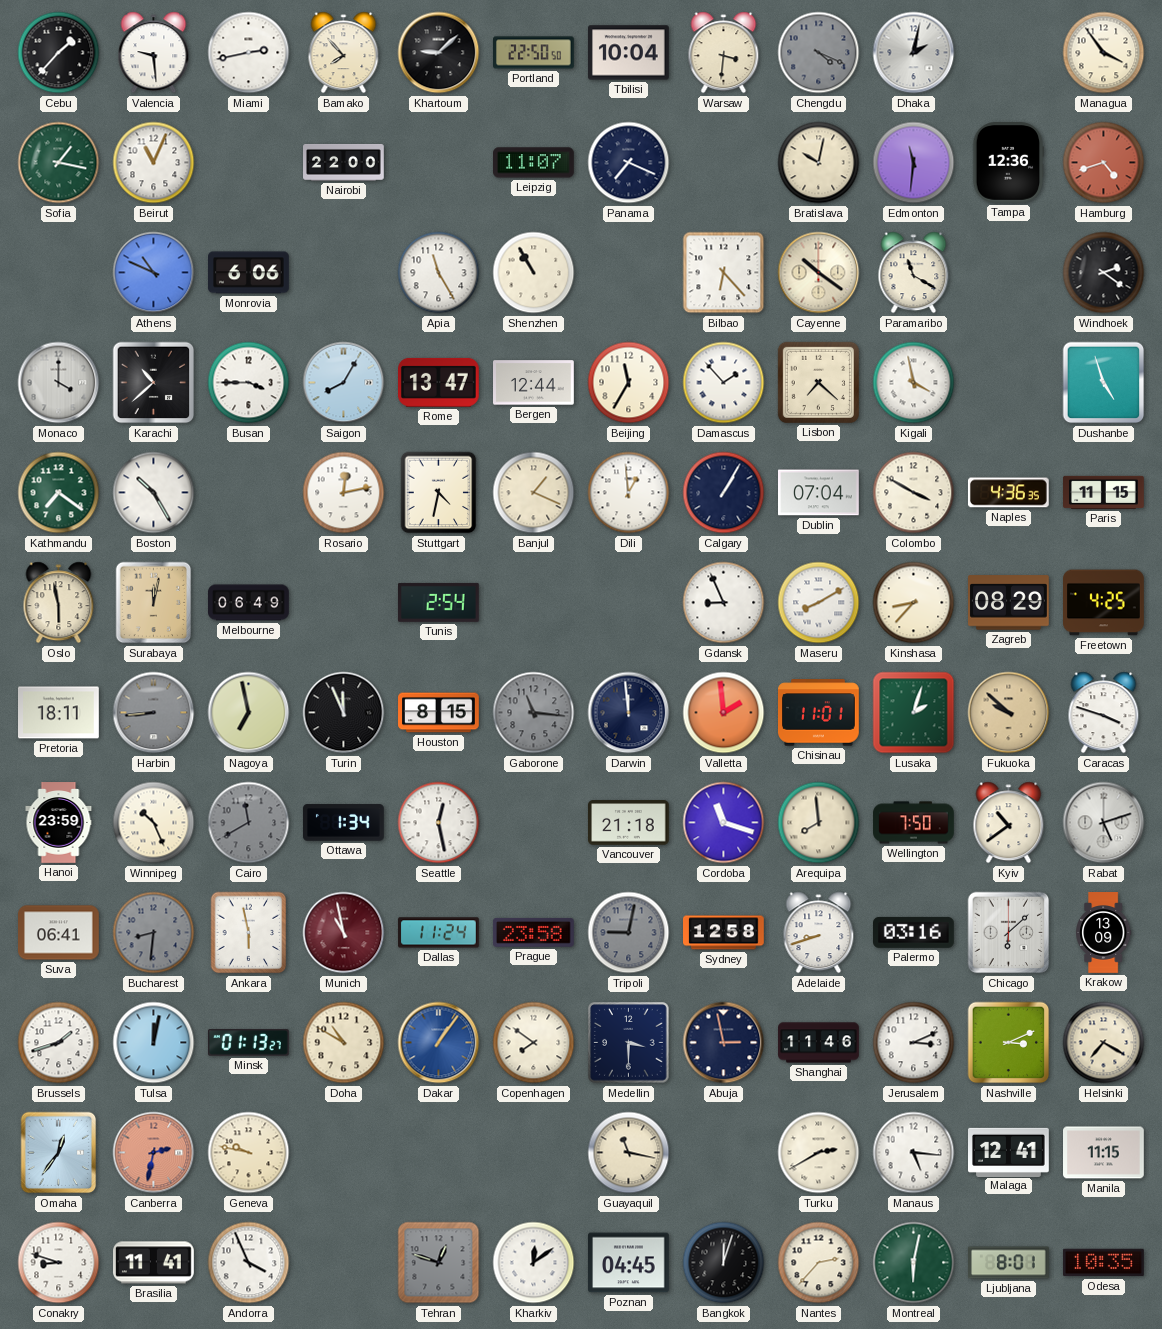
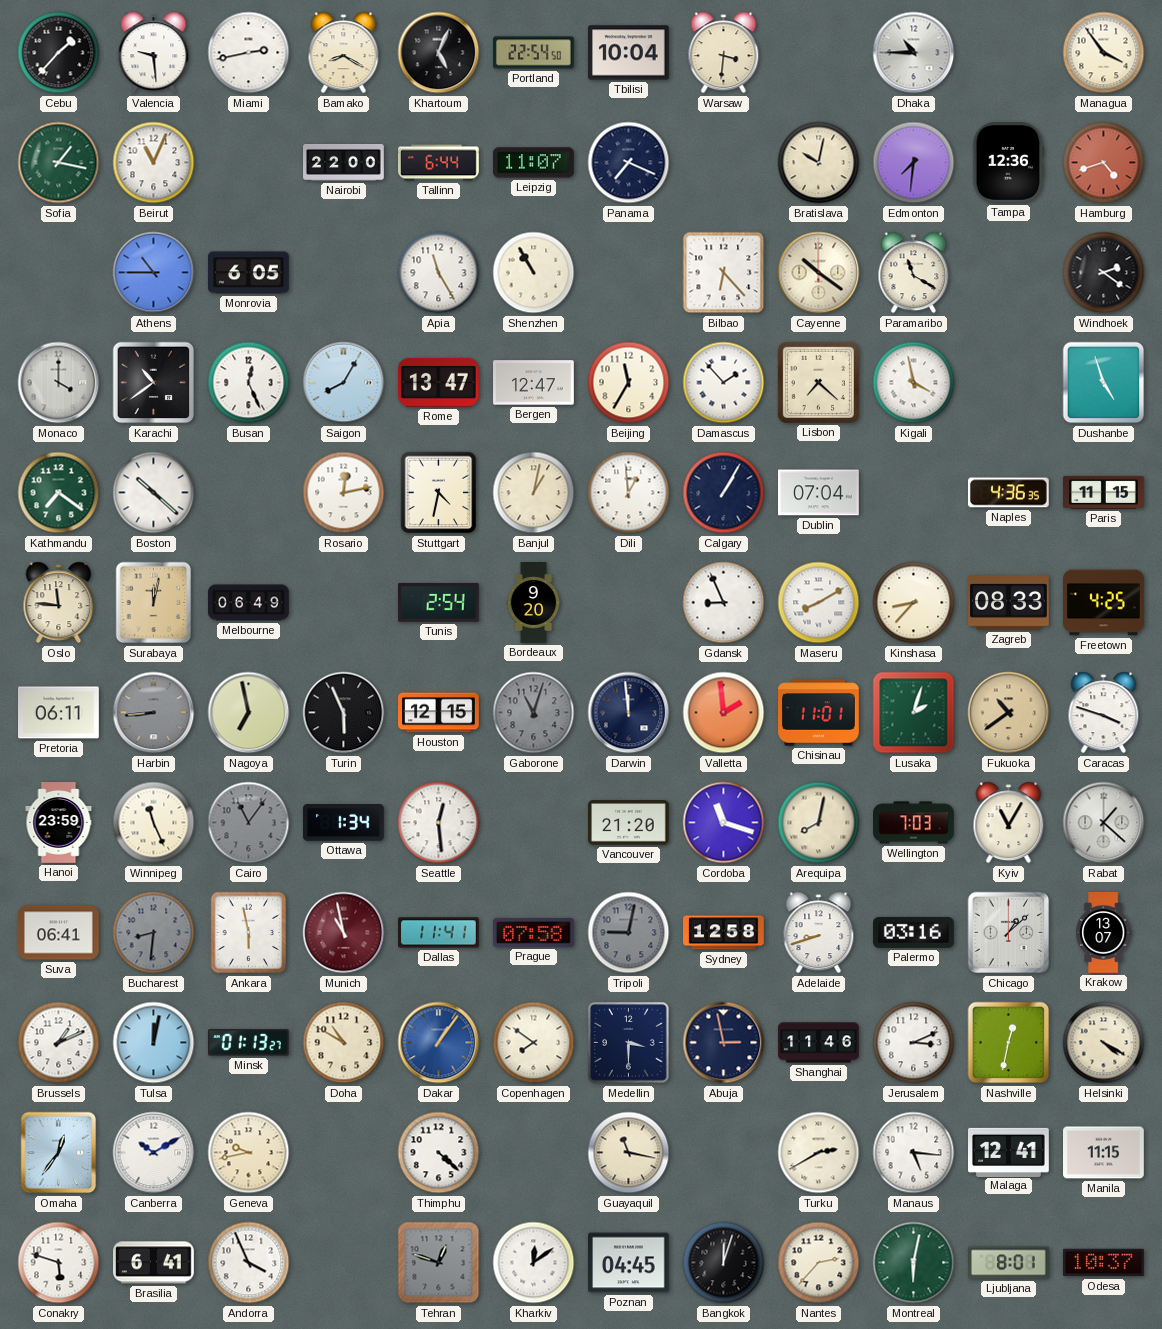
Bamako: 7:53 -> 8:20 (344, 53)
Khartoum: 9:08 -> 5:04 (439, 53)
Portland: 22:50 -> 22:54 (534, 53)
Chengdu: 4:19 -> none (819, 53)
Dhaka: 2:02 -> 10:45 (914, 53)
Tallinn: none -> 6:44 (439, 163)
Edmonton: 11:31 -> 7:31 (914, 163)
Athens: 10:49 -> 10:45 (154, 273)
Monrovia: 6:06 -> 6:05 (249, 273)
Karachi: 10:38 -> 10:39 (154, 383)
Busan: 3:45 -> 12:26 (249, 383)
Bergen: 12:44 -> 12:47 (534, 383)
Boston: 10:25 -> 10:22 (154, 493)
Banjul: 1:19 -> 1:02 (534, 493)
Colombo: 3:50 -> none (914, 493)
Oslo: 5:58 -> 11:46 (59, 603)
Bordeaux: none -> 9:20 (534, 603)
Zagreb: 08:29 -> 08:33 (1009, 603)
Pretoria: 18:11 -> 06:11 (59, 713)
Turin: 11:56 -> 5:56 (344, 713)
Houston: 8:15 -> 12:15 (439, 713)
Gaborone: 11:16 -> 11:03 (534, 713)
Fukuoka: 9:52 -> 10:39 (1009, 713)
Winnipeg: 10:26 -> 11:26 (154, 823)
Cairo: 11:40 -> 11:06 (249, 823)
Seattle: 12:28 -> 12:29 (439, 823)
Vancouver: 21:18 -> 21:20 (629, 823)
Arequipa: 7:59 -> 8:02 (819, 823)
Wellington: 7:50 -> 7:03 (914, 823)
Kyiv: 10:39 -> 11:05 (1009, 823)
Rabat: 5:12 -> 1:22 (1104, 823)
Dallas: 11:24 -> 11:41 (439, 933)
Prague: 23:58 -> 07:58 (534, 933)
Chicago: 6:08 -> 1:08 (1009, 933)
Krakow: 13:09 -> 13:07 (1104, 933)
Brussels: 1:42 -> 1:11 (59, 1043)
Nashville: 3:11 -> 12:32 (1009, 1043)
Helsinki: 7:20 -> 4:20 (1104, 1043)
Canberra: 2:32 -> 10:10 (154, 1153)
Canberra dial: salmon -> white (154, 1153)
Geneva: 9:47 -> 9:43 (249, 1153)
Thimphu: none -> 4:22 (439, 1153)
Conakry: 8:48 -> 5:48 (59, 1263)
Brasilia: 11:41 -> 6:41 (154, 1263)
Odesa: 10:35 -> 10:37 (1104, 1263)
